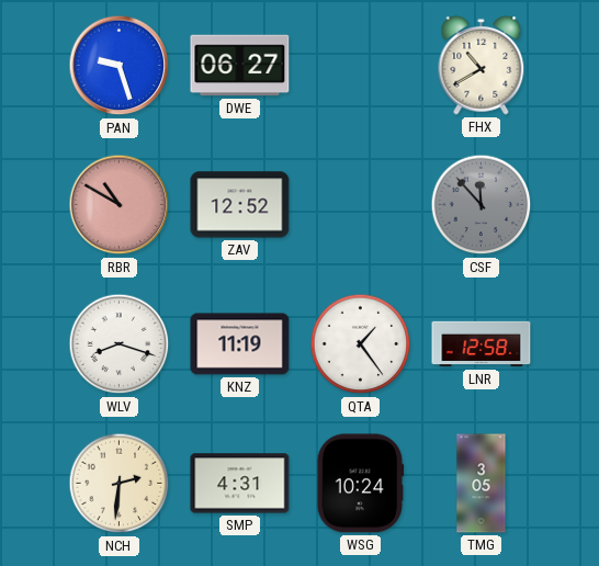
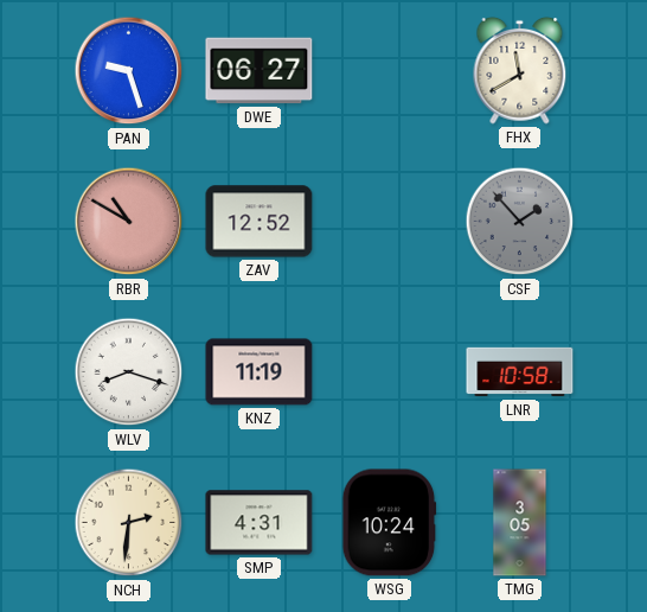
FHX: 10:40 -> 11:40 (520, 70)
CSF: 11:53 -> 1:53 (520, 222)
QTA: 1:24 -> none (361, 344)
LNR: 12:58 -> 10:58 (520, 372)
